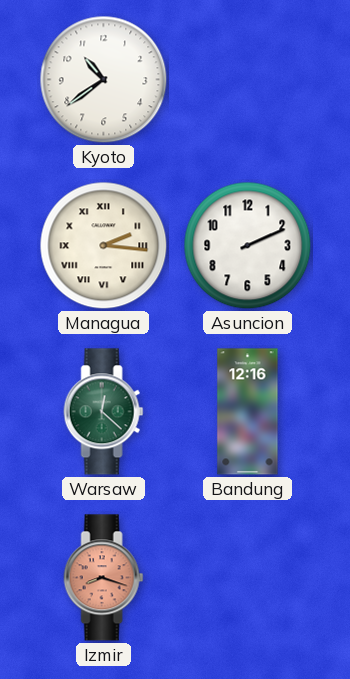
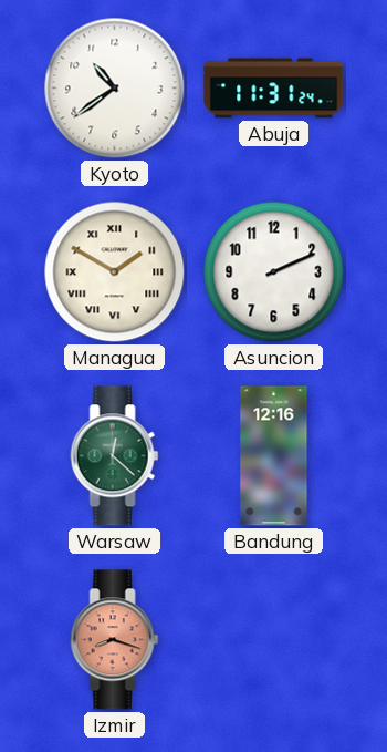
Abuja: none -> 11:31 (274, 89)
Managua: 2:16 -> 1:50 (115, 272)
